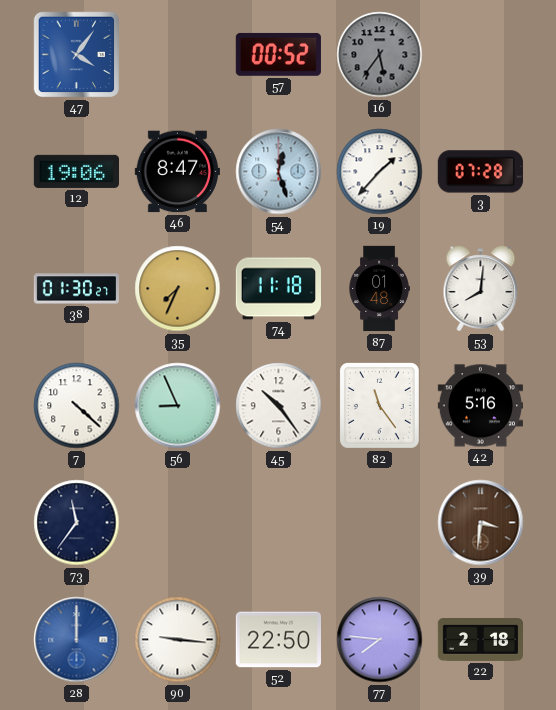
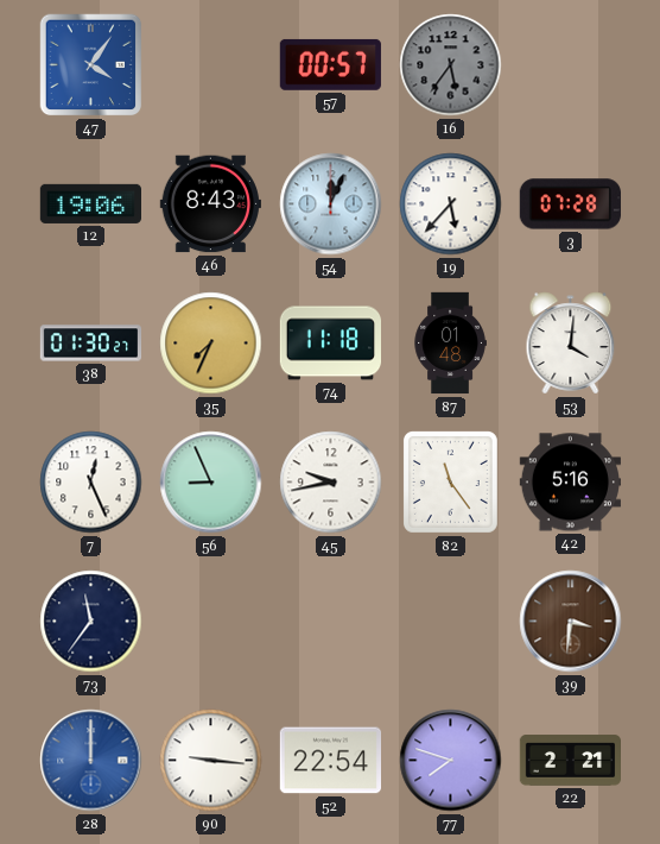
57: 00:52 -> 00:57 (330, 64)
46: 8:47 -> 8:43 (210, 204)
54: 12:27 -> 12:04 (331, 204)
19: 1:37 -> 5:37 (451, 204)
53: 8:01 -> 4:01 (571, 344)
7: 4:22 -> 12:26 (91, 483)
45: 10:24 -> 9:43 (331, 483)
52: 22:50 -> 22:54 (330, 761)
77: 7:46 -> 7:48 (451, 761)
22: 2:18 -> 2:21 (570, 761)
